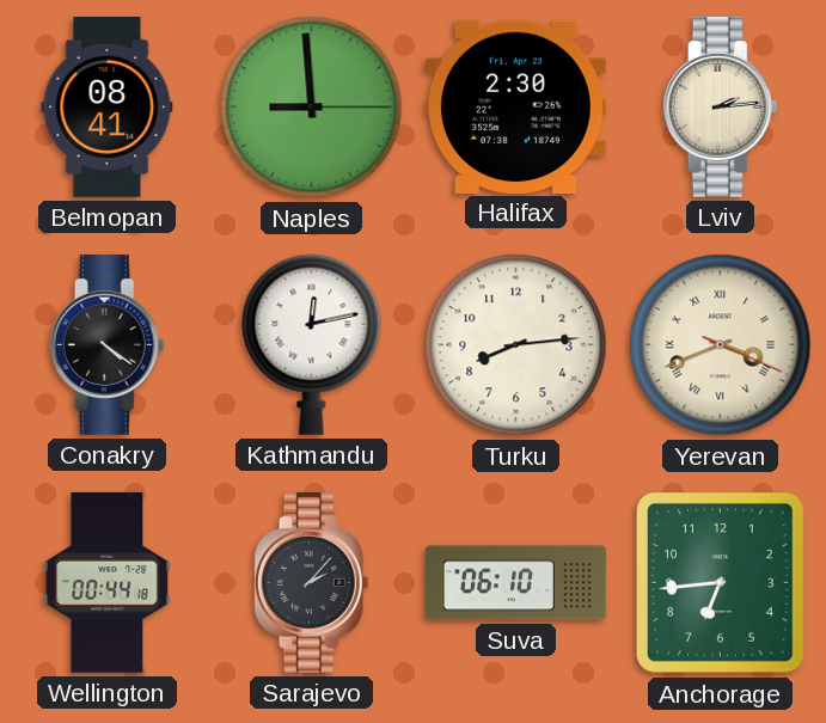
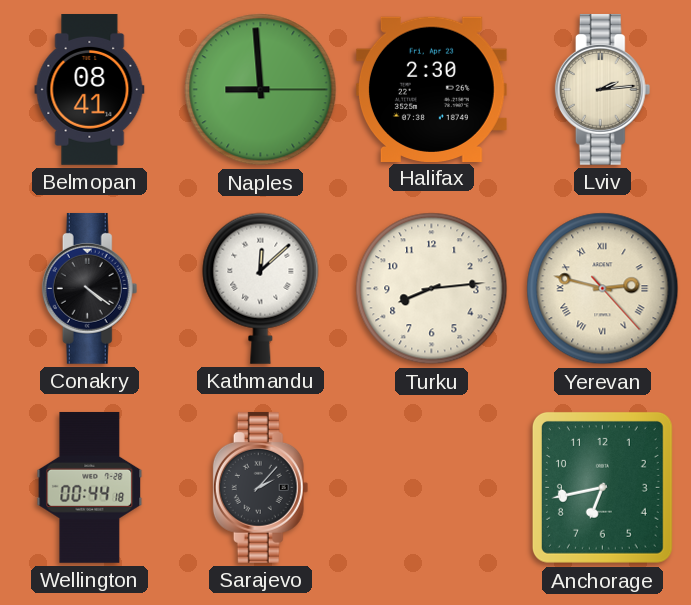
Kathmandu: 12:13 -> 12:08 (261, 288)
Yerevan: 3:41 -> 2:47 (603, 289)
Suva: 06:10 -> none (516, 583)
Anchorage: 6:44 -> 6:43 (602, 487)
